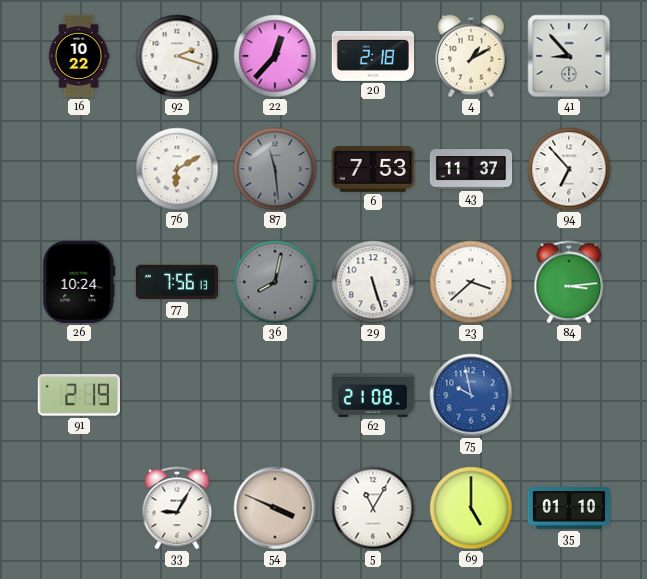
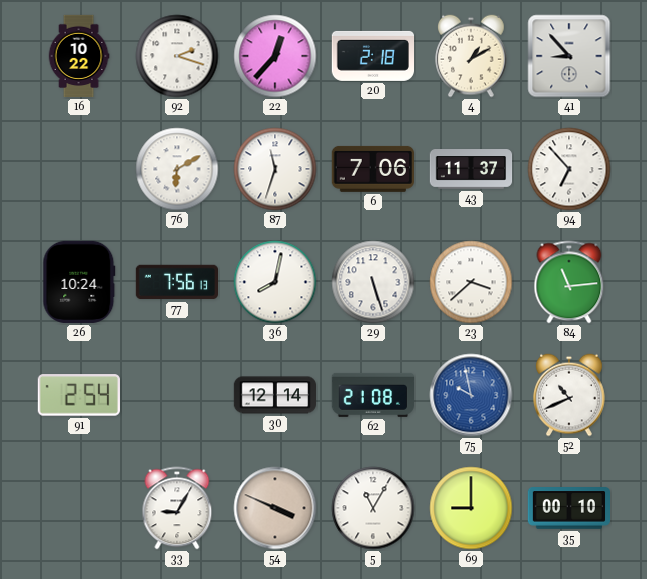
87: 11:29 -> 11:33 (275, 169)
87 dial: grey -> white (275, 169)
6: 7:53 -> 7:06 (373, 169)
36 dial: grey -> white (275, 282)
84: 3:14 -> 11:14 (569, 282)
91: 2:19 -> 2:54 (79, 395)
30: none -> 12:14 (274, 395)
52: none -> 10:41 (569, 395)
69: 5:00 -> 9:00 (471, 508)
35: 01:10 -> 00:10 (568, 508)
